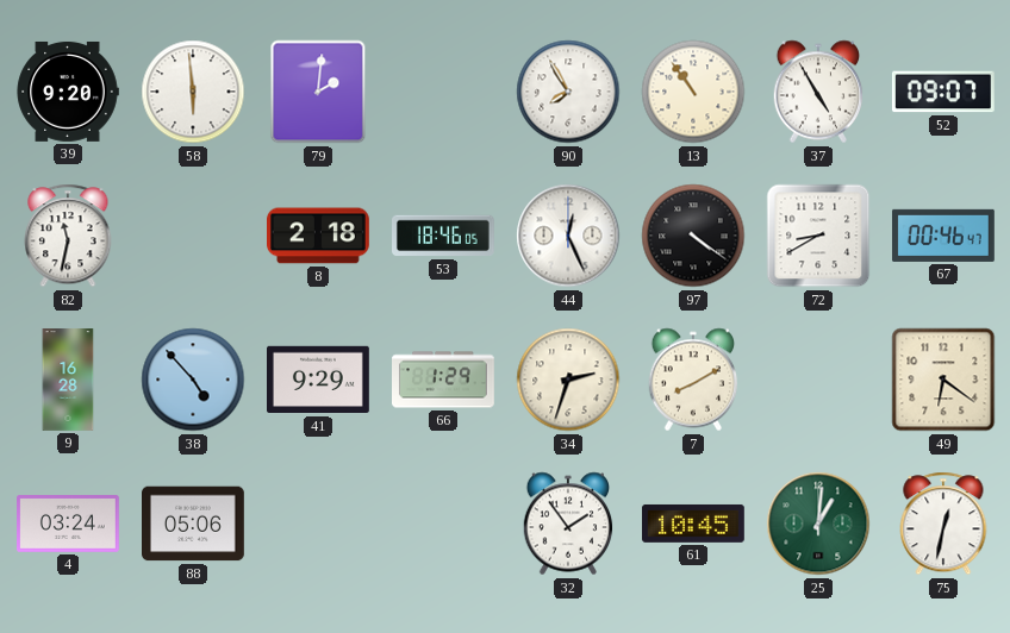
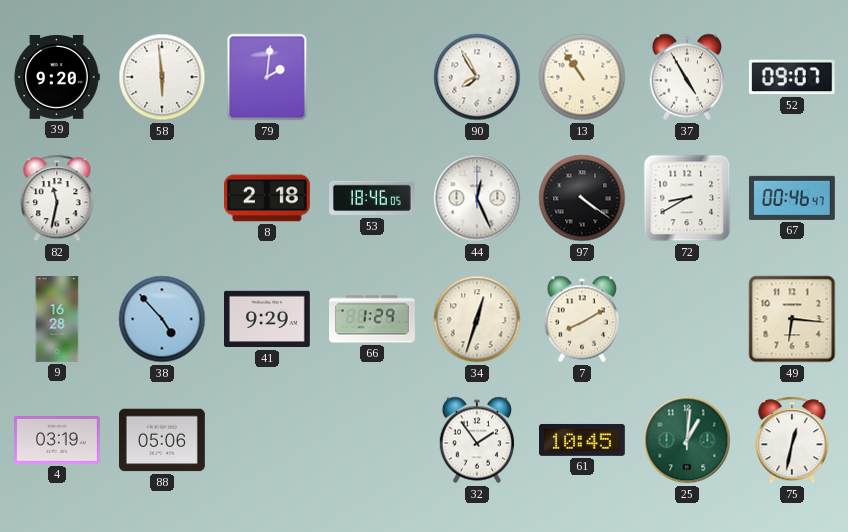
34: 2:33 -> 12:33 (477, 319)
49: 6:21 -> 6:16 (792, 319)
4: 03:24 -> 03:19 (58, 441)
